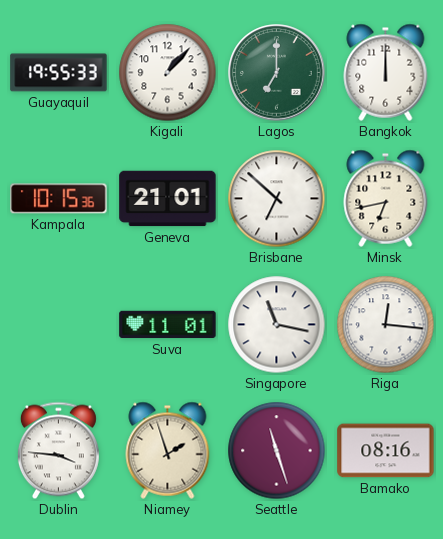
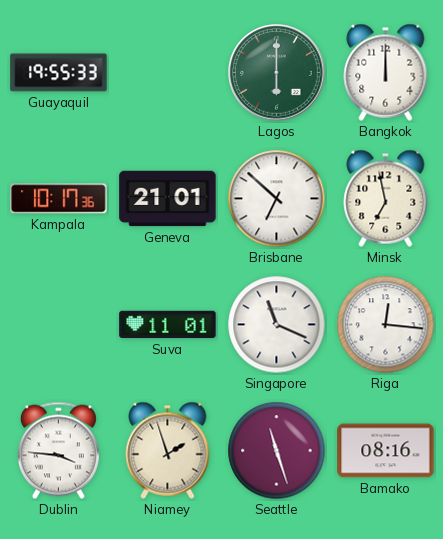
Kigali: 1:07 -> none (168, 73)
Lagos: 7:00 -> 6:00 (277, 73)
Kampala: 10:15 -> 10:17 (59, 199)
Minsk: 6:43 -> 6:58 (386, 198)
Singapore: 11:17 -> 11:19 (277, 325)
